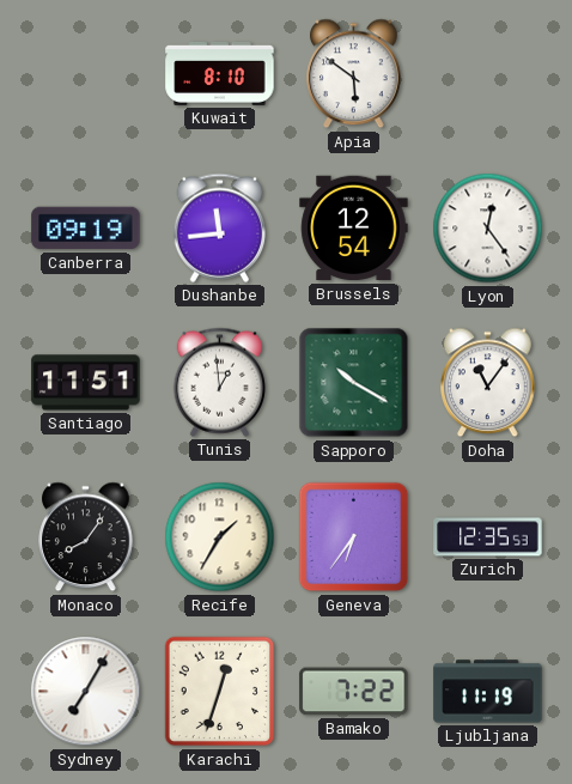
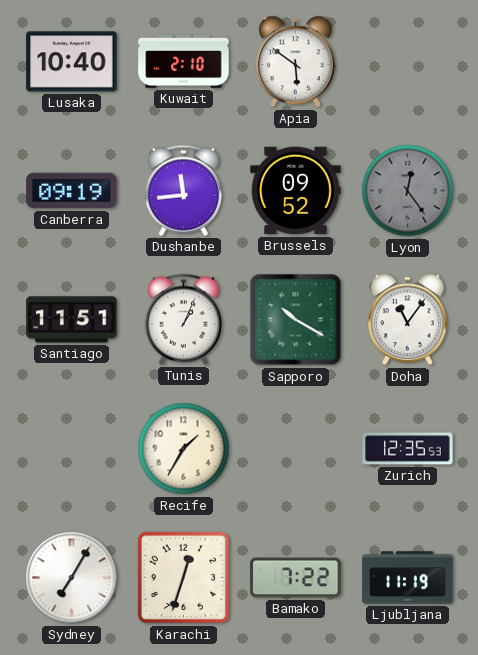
Lusaka: none -> 10:40 (72, 62)
Kuwait: 8:10 -> 2:10 (184, 61)
Brussels: 12:54 -> 09:52 (296, 191)
Lyon dial: white -> grey (408, 191)
Tunis: 12:59 -> 1:04 (183, 319)
Monaco: 8:06 -> none (86, 537)
Geneva: 6:36 -> none (354, 537)
